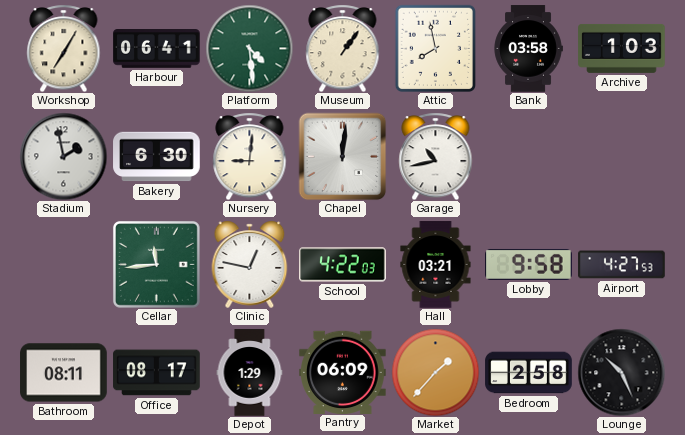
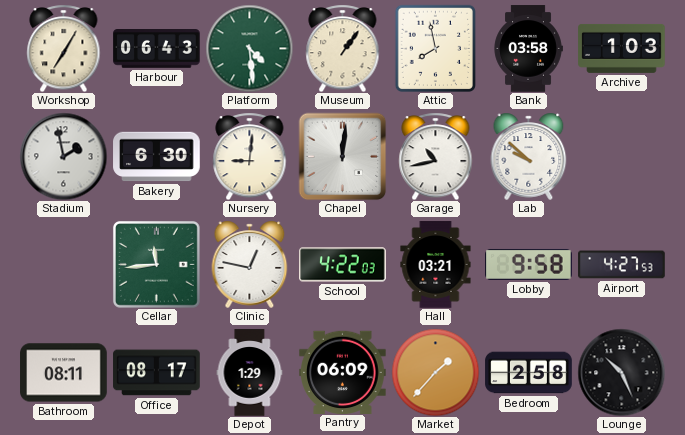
Harbour: 06:41 -> 06:43 (157, 49)
Lab: none -> 9:52 (529, 156)
